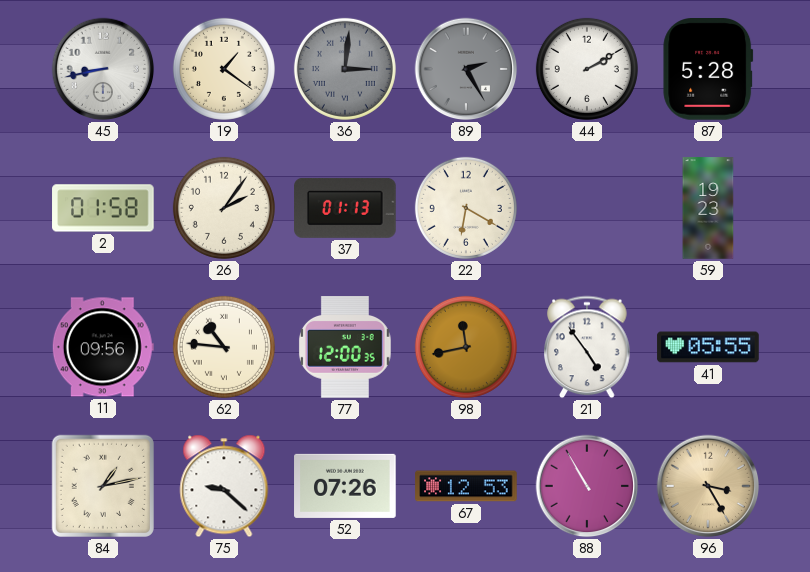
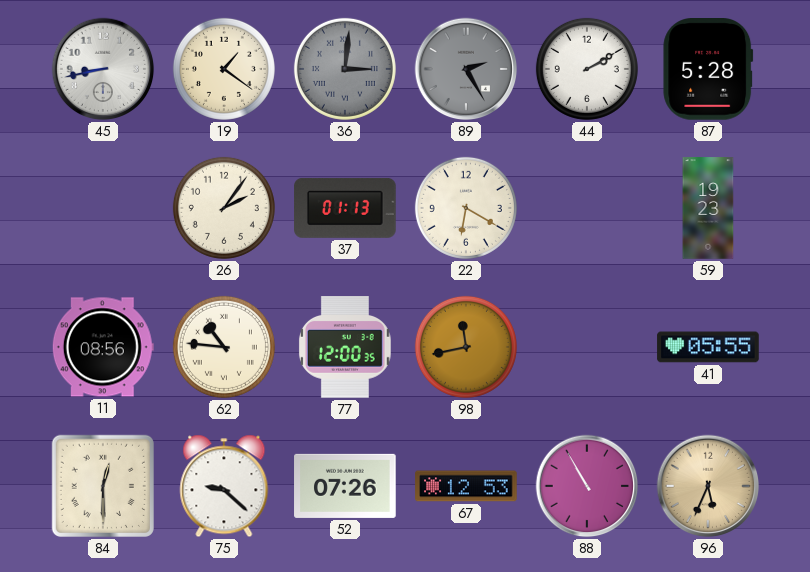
2: 01:58 -> none (103, 208)
11: 09:56 -> 08:56 (103, 347)
21: 4:54 -> none (587, 347)
84: 1:13 -> 12:30 (103, 486)
96: 3:25 -> 5:34 (708, 486)
